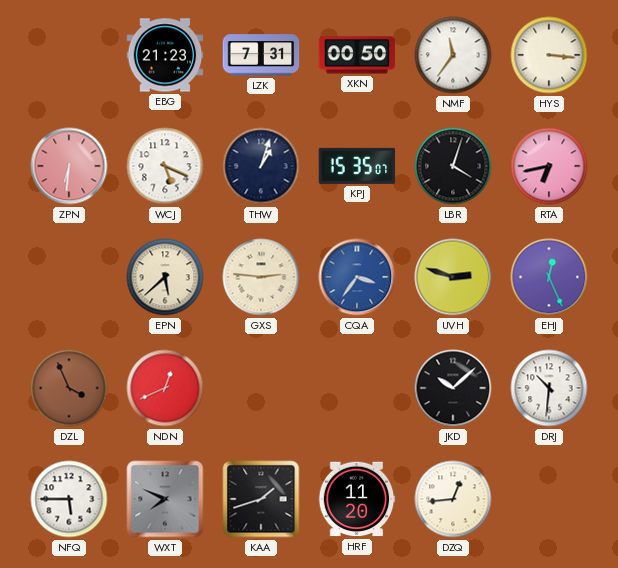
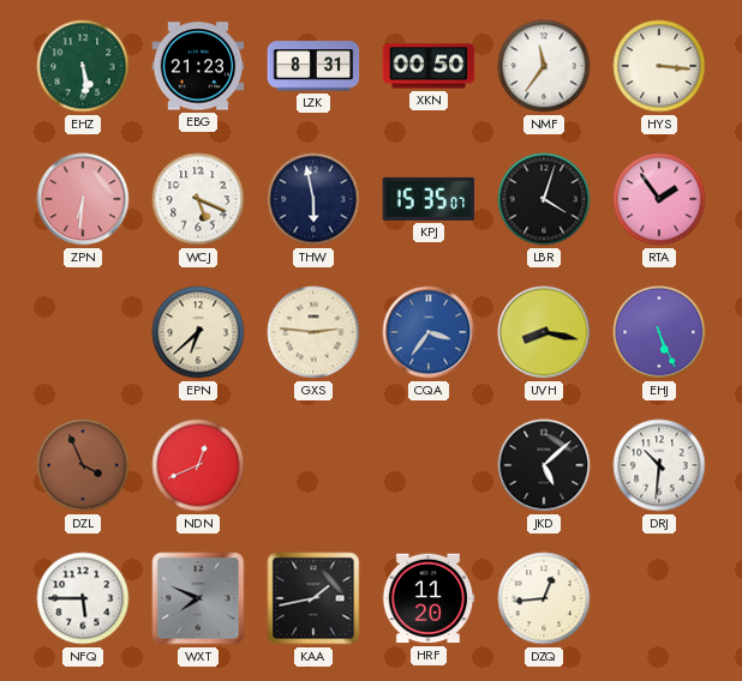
EHZ: none -> 5:29 (83, 66)
LZK: 7:31 -> 8:31 (313, 66)
THW: 1:03 -> 5:58 (313, 199)
RTA: 6:43 -> 1:54 (659, 199)
EPN: 5:38 -> 6:38 (198, 332)
UVH: 2:48 -> 8:17 (544, 332)
EHJ: 12:26 -> 5:26 (659, 332)
JKD: 10:08 -> 5:08 (544, 465)
KAA: 1:42 -> 1:43 (313, 598)
